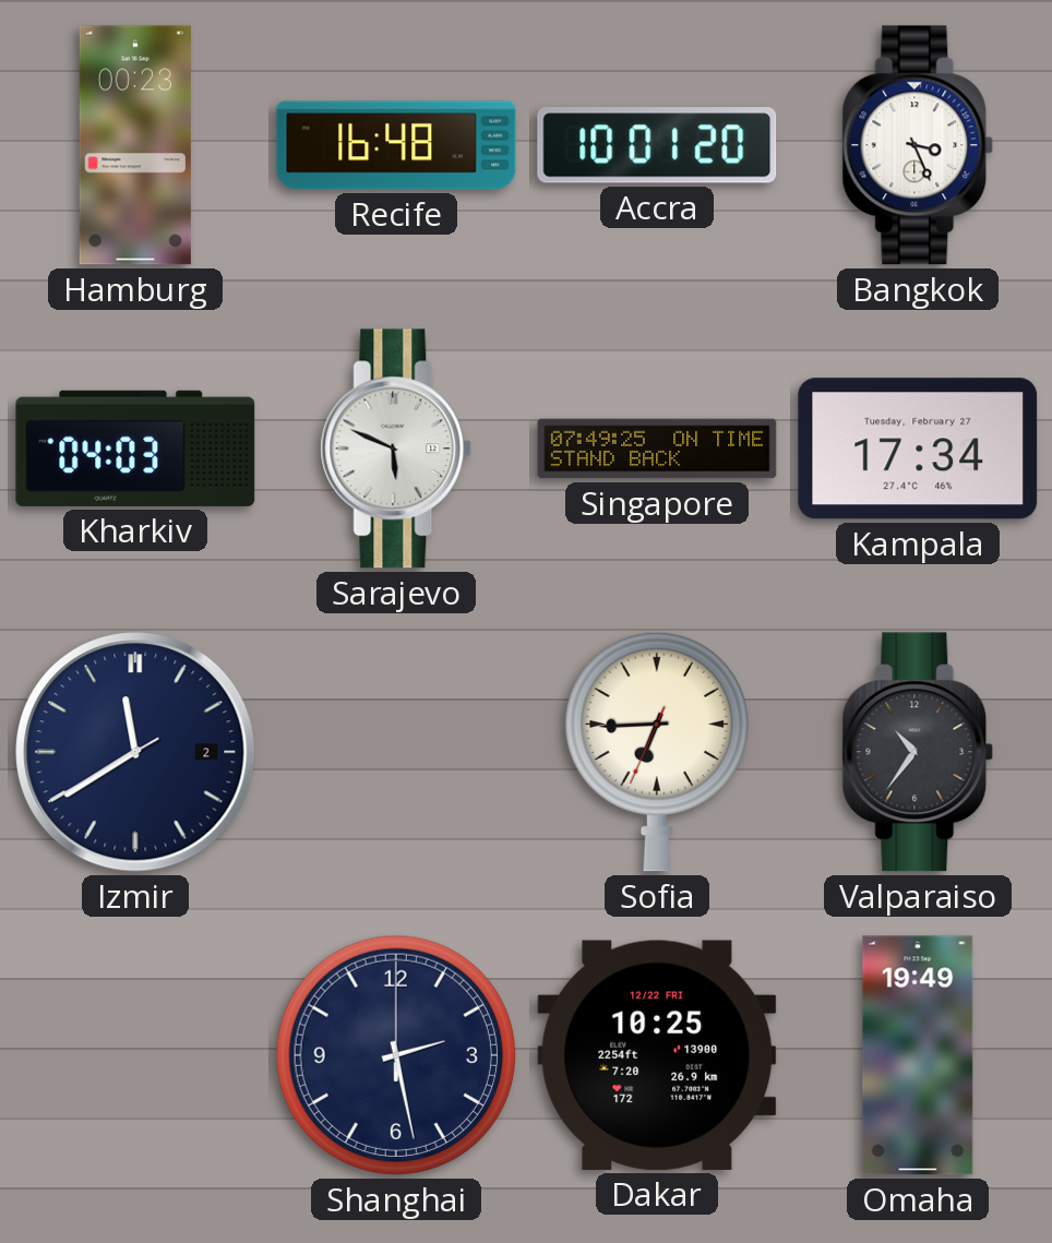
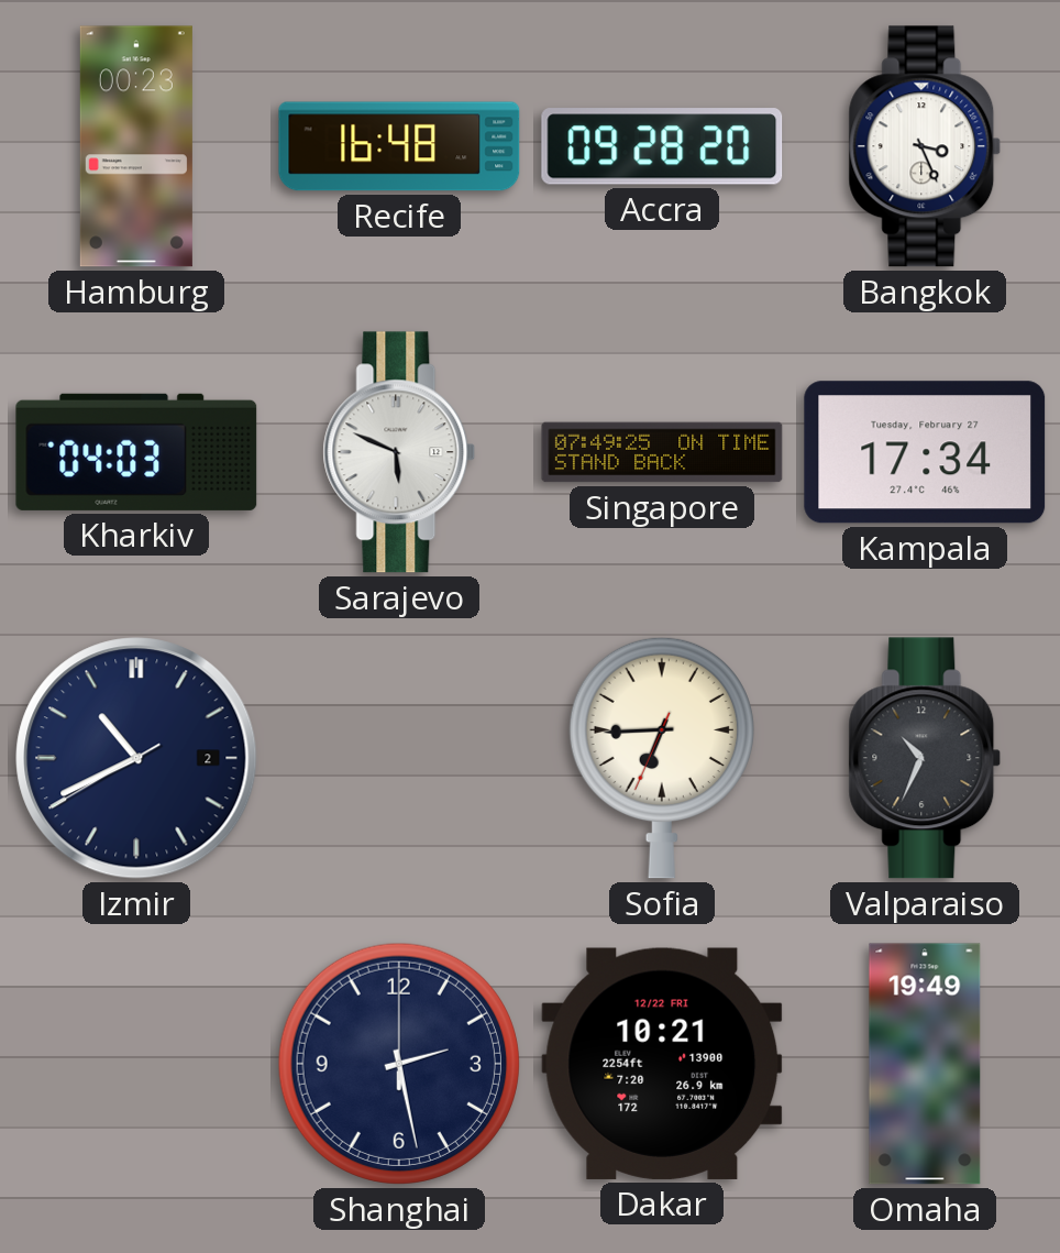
Accra: 10:01 -> 09:28 (662, 146)
Izmir: 11:39 -> 10:40 (136, 758)
Valparaiso: 10:36 -> 10:34 (925, 758)
Dakar: 10:25 -> 10:21 (662, 1064)
